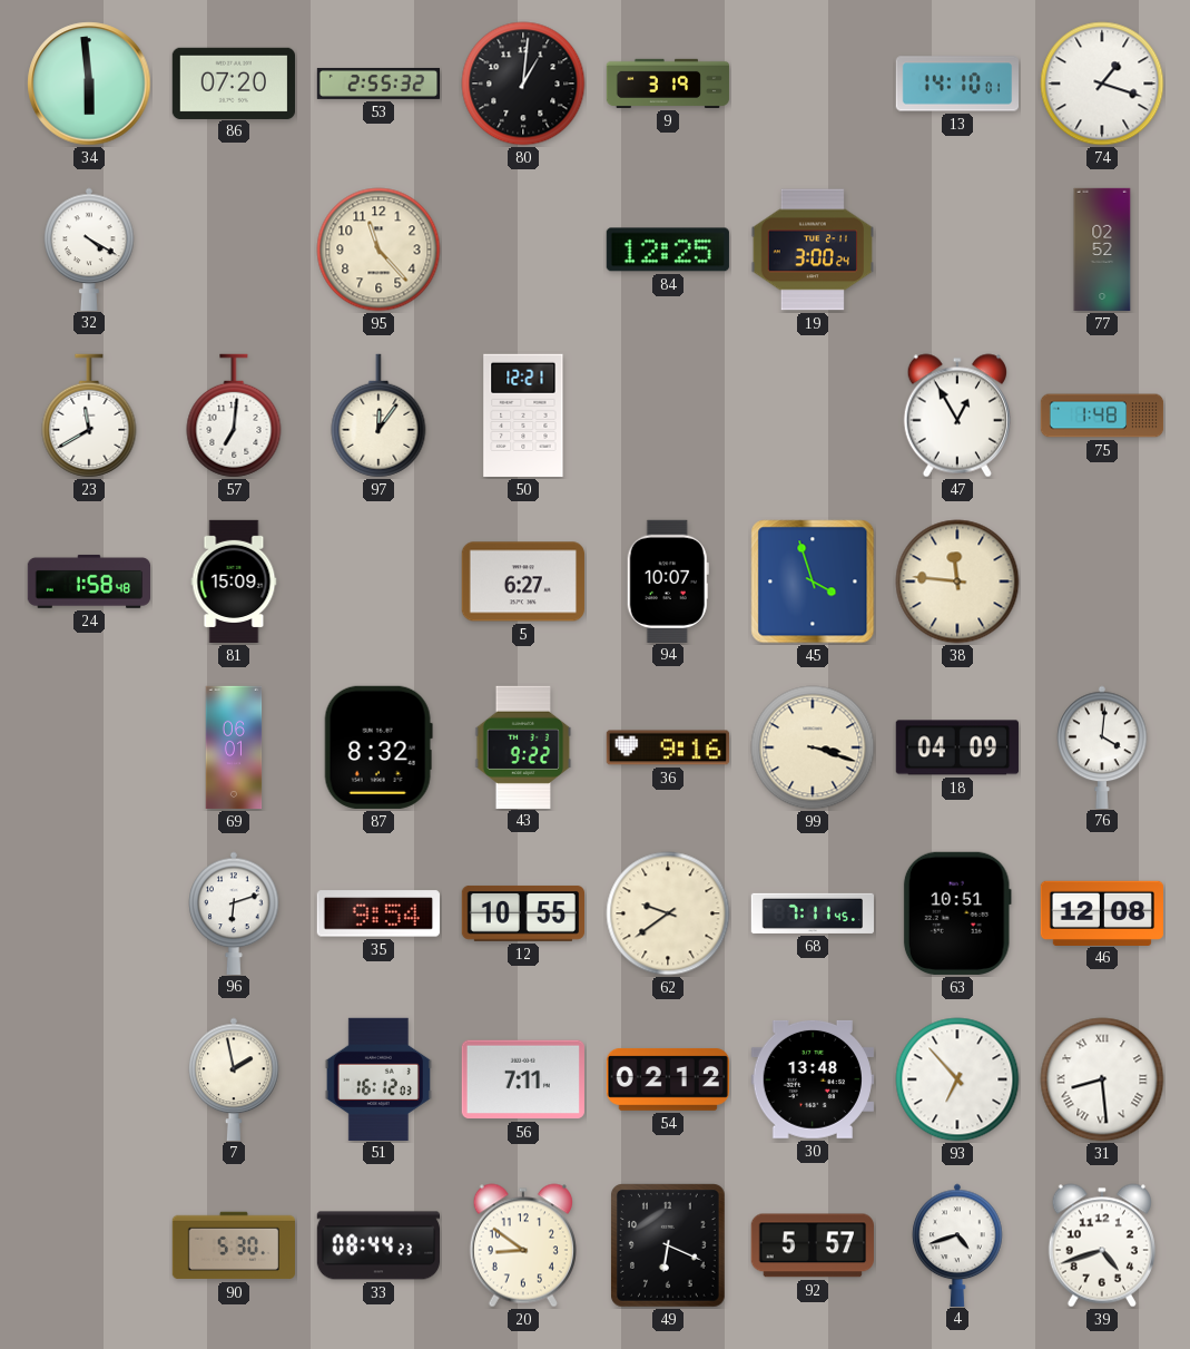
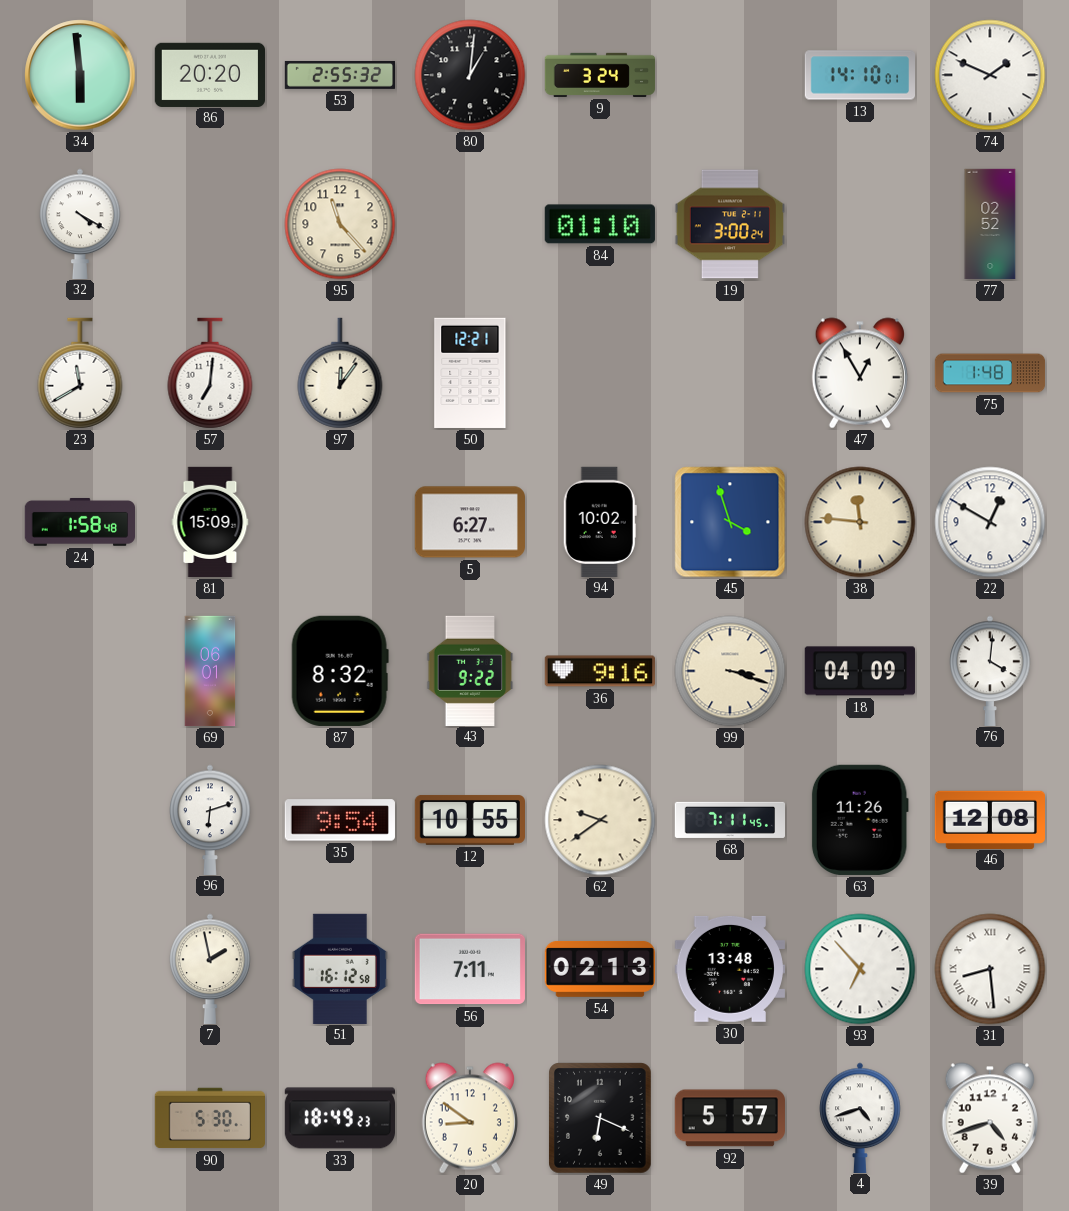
86: 07:20 -> 20:20 (209, 74)
9: 3:19 -> 3:24 (600, 75)
74: 1:18 -> 1:49 (990, 75)
84: 12:25 -> 01:10 (600, 224)
94: 10:07 -> 10:02 (600, 521)
22: none -> 12:50 (990, 522)
63: 10:51 -> 11:26 (860, 820)
51: 16:12:03 -> 16:12:58 (340, 968)
54: 02:12 -> 02:13 (600, 969)
33: 08:44 -> 18:49 (339, 1118)
